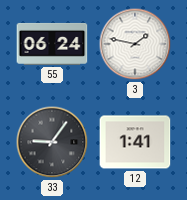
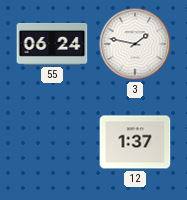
33: 9:06 -> none (52, 142)
12: 1:41 -> 1:37 (135, 142)
